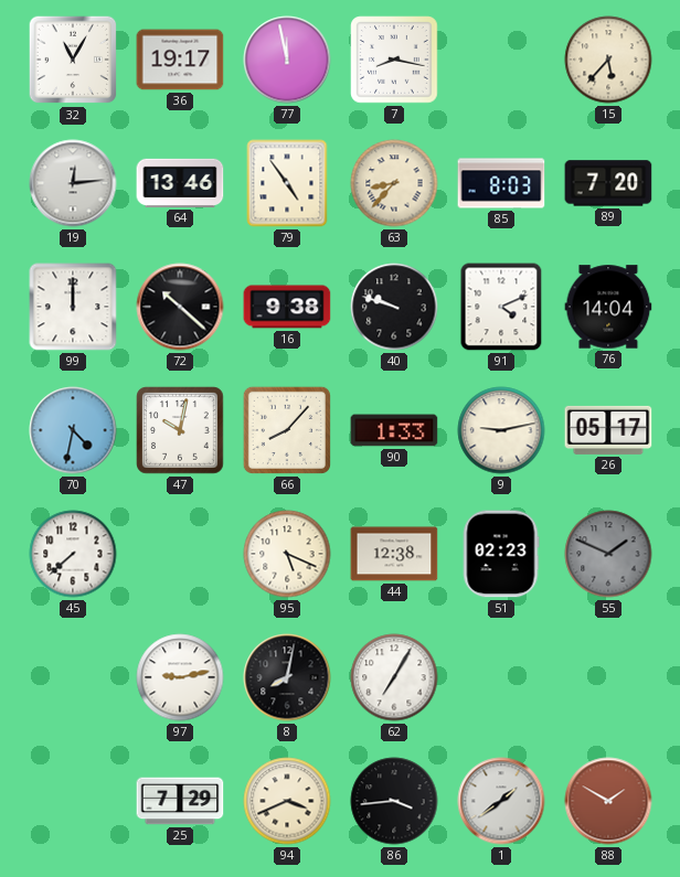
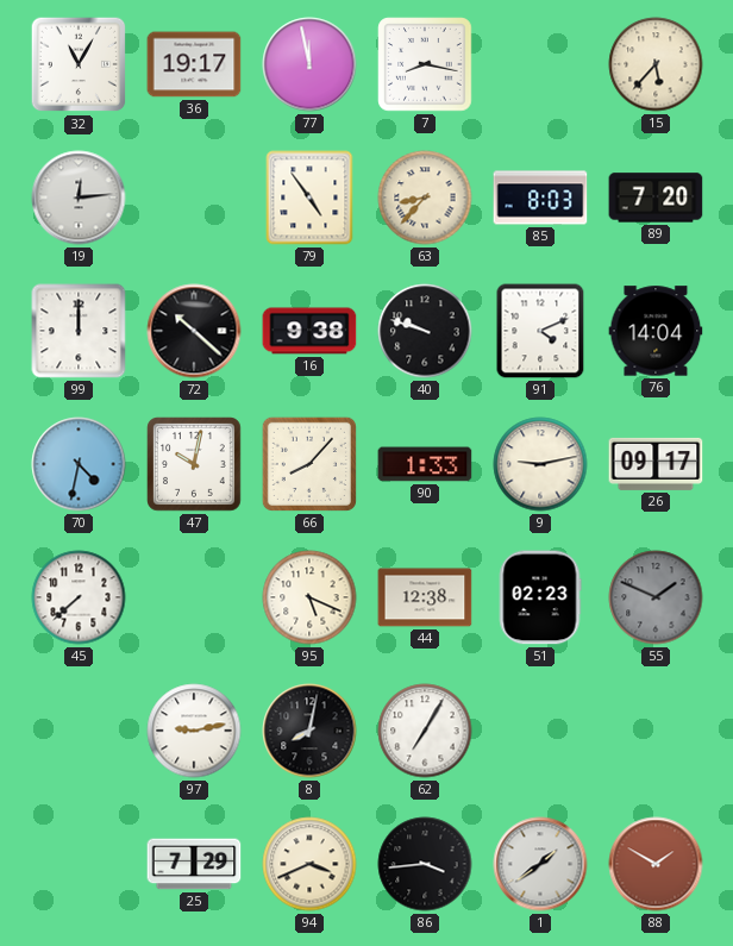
64: 13:46 -> none (180, 183)
26: 05:17 -> 09:17 (656, 464)
